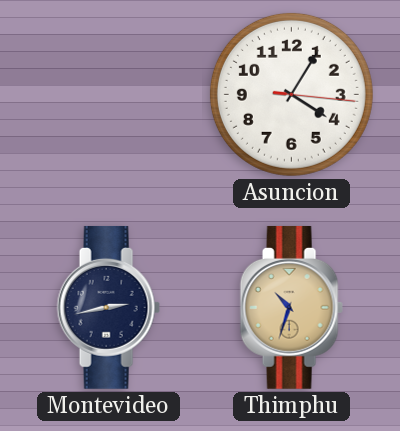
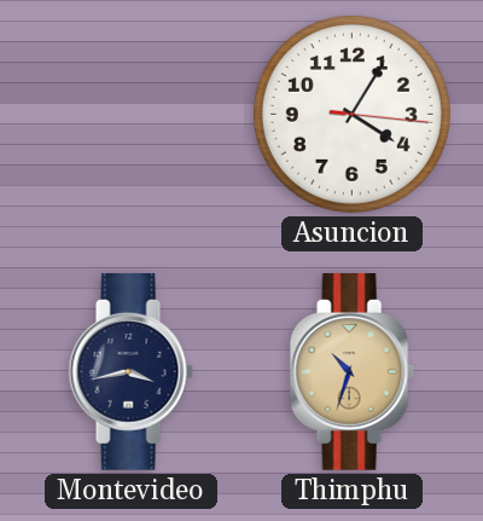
Montevideo: 2:43 -> 3:43 (130, 371)
